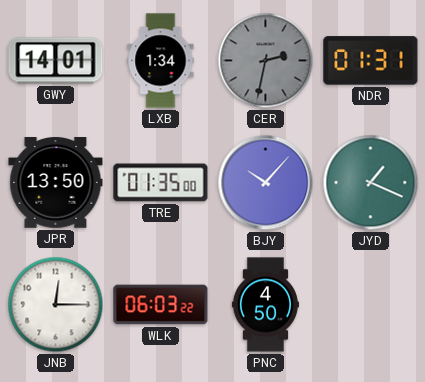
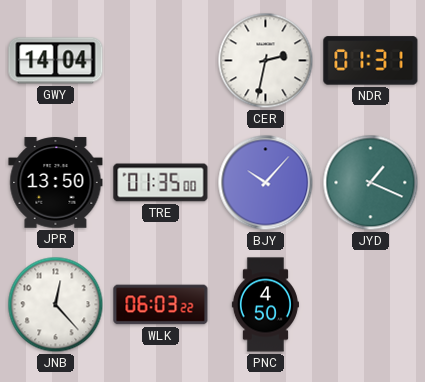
GWY: 14:01 -> 14:04 (56, 61)
LXB: 1:34 -> none (161, 61)
CER dial: grey -> white (266, 61)
JNB: 12:15 -> 12:23 (56, 305)
